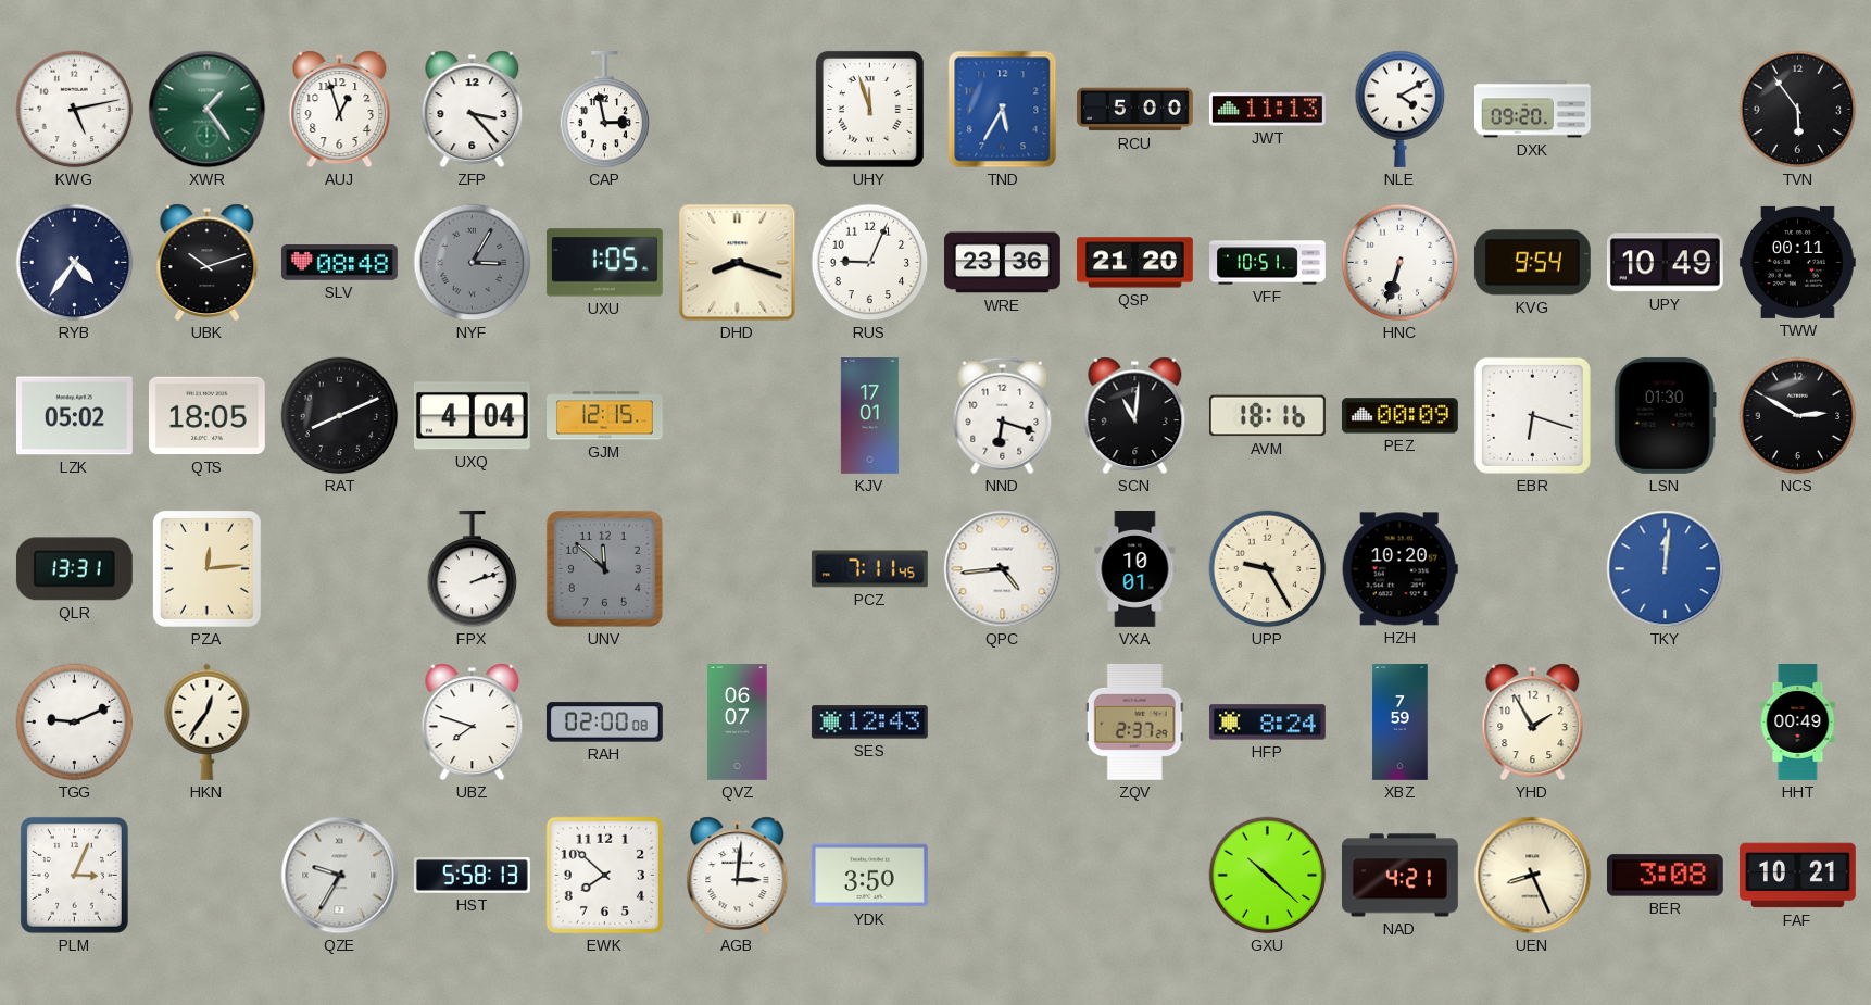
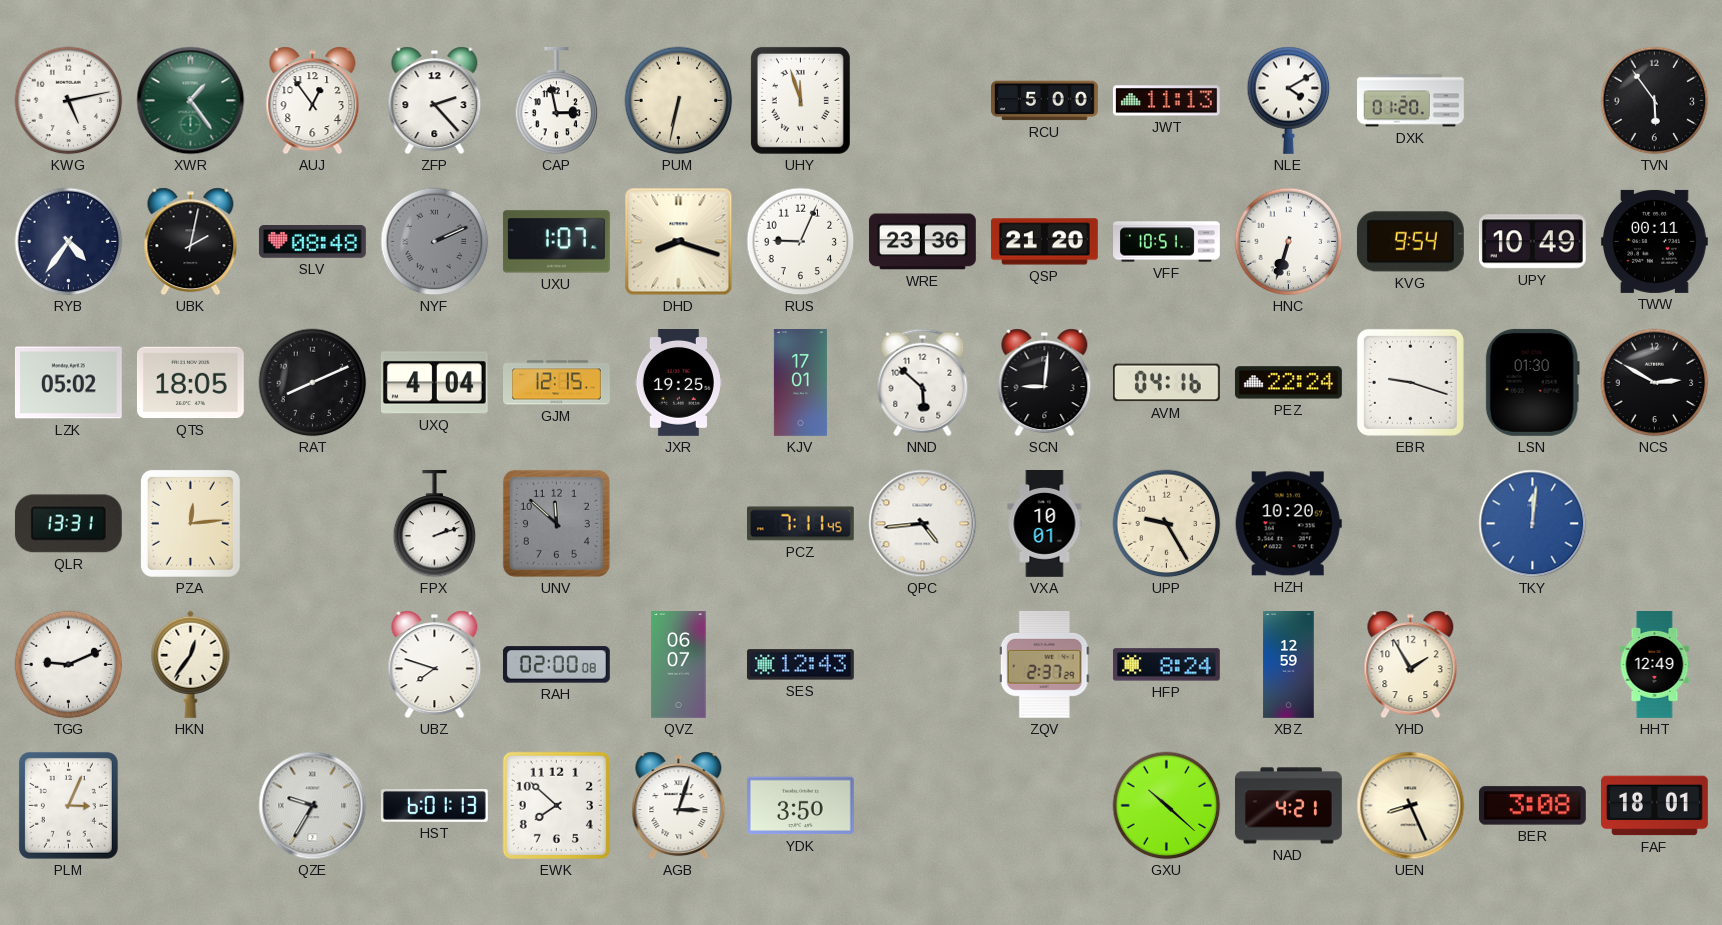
AUJ: 12:57 -> 12:54 (313, 101)
ZFP: 3:23 -> 2:23 (435, 101)
PUM: none -> 6:32 (679, 101)
TND: 5:35 -> none (1003, 110)
DXK: 09:20 -> 01:20 (1411, 101)
UBK: 10:12 -> 2:02 (191, 242)
NYF: 3:05 -> 2:11 (435, 242)
UXU: 1:05 -> 1:07 (556, 242)
JXR: none -> 19:25 (678, 383)
NND: 6:18 -> 5:52 (923, 383)
SCN: 11:01 -> 9:01 (1045, 383)
AVM: 18:16 -> 04:16 (1166, 383)
PEZ: 00:09 -> 22:24 (1288, 383)
EBR: 6:18 -> 9:18 (1410, 382)
XBZ: 7:59 -> 12:59 (1289, 665)
HHT: 00:49 -> 12:49 (1655, 665)
HST: 5:58 -> 6:01 (434, 806)
AGB: 3:01 -> 3:03 (679, 806)
FAF: 10:21 -> 18:01 (1655, 806)
